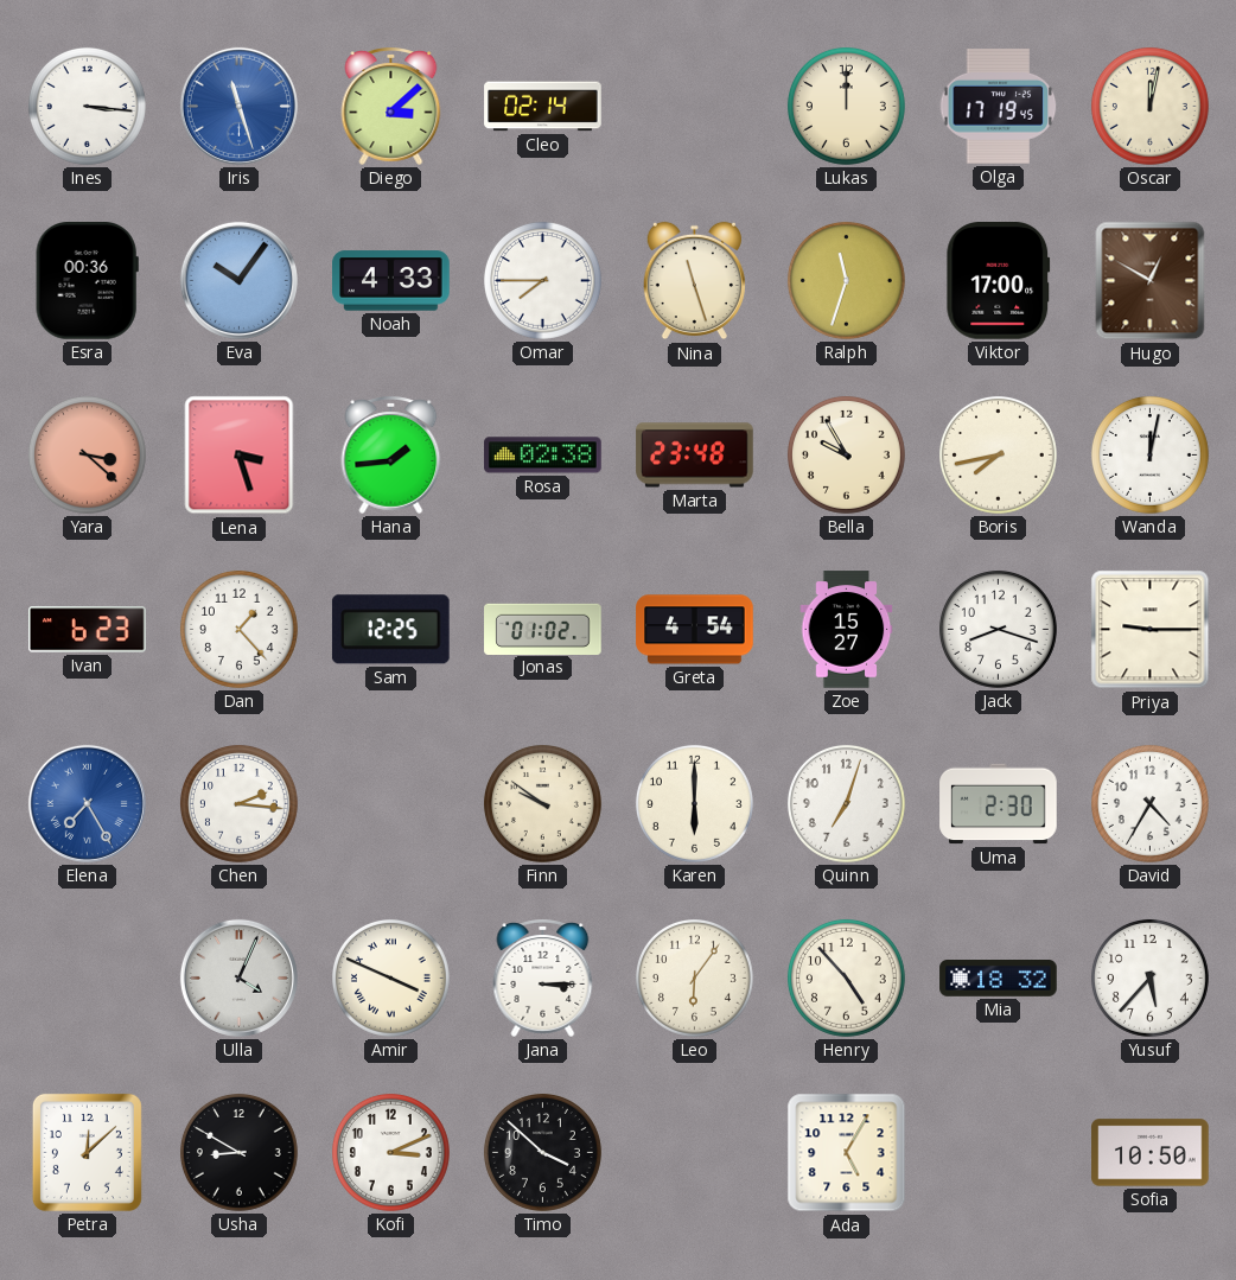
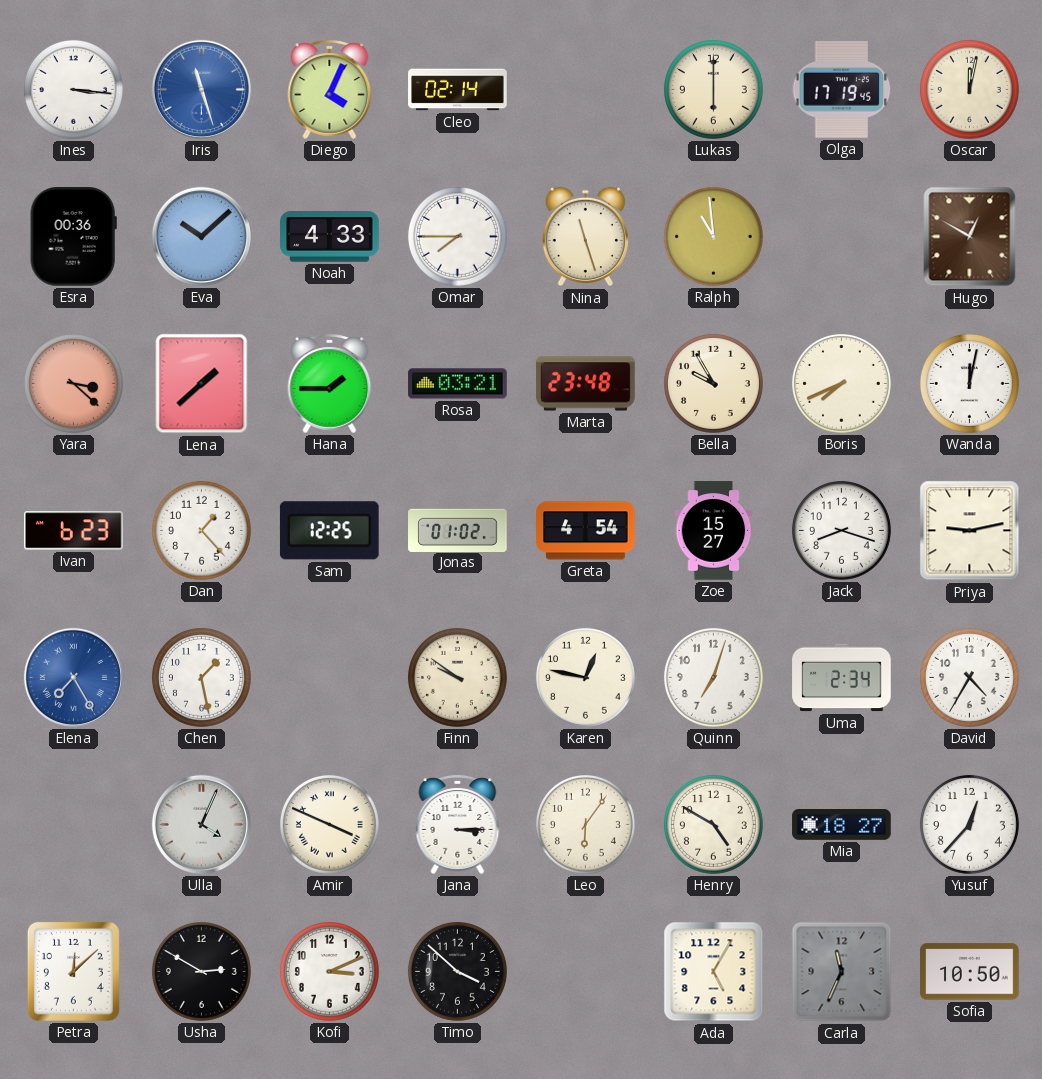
Diego: 3:08 -> 4:04 (330, 89)
Lukas: 12:00 -> 6:00 (713, 89)
Eva: 10:06 -> 10:08 (201, 236)
Ralph: 11:33 -> 10:59 (713, 236)
Viktor: 17:00 -> none (999, 281)
Lena: 3:27 -> 1:38 (202, 384)
Hana: 1:44 -> 1:45 (330, 383)
Rosa: 02:38 -> 03:21 (458, 384)
Boris: 7:43 -> 7:41 (841, 383)
Priya: 9:15 -> 9:13 (970, 531)
Chen: 2:16 -> 1:28 (201, 677)
Karen: 6:00 -> 12:47 (585, 677)
Uma: 2:30 -> 2:34 (842, 678)
Henry: 4:53 -> 4:50 (713, 824)
Mia: 18:32 -> 18:27 (842, 825)
Yusuf: 5:37 -> 12:37 (969, 824)
Usha: 8:50 -> 2:50 (201, 971)
Carla: none -> 11:34 (842, 972)
